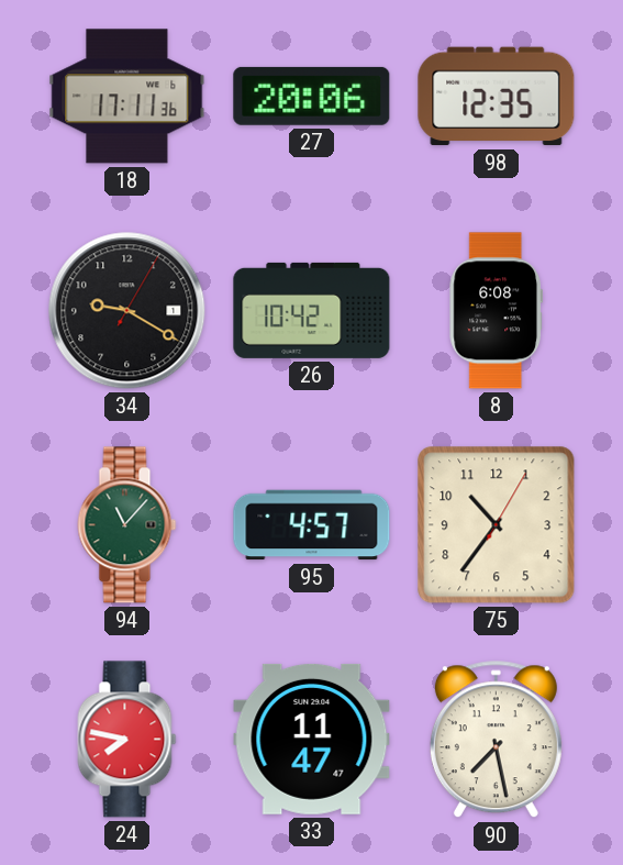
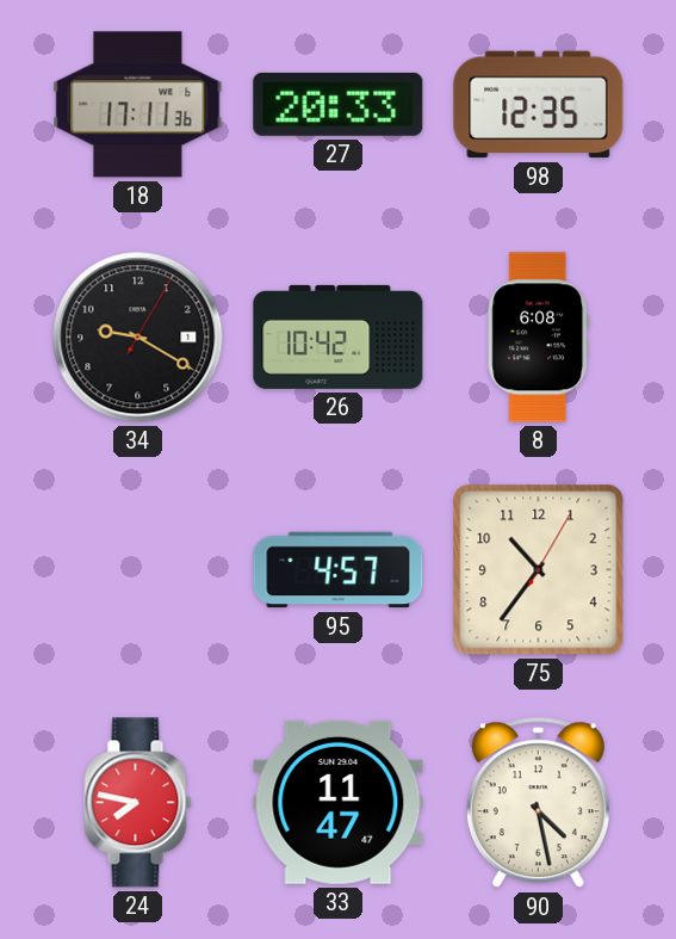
27: 20:06 -> 20:33 (339, 104)
94: 11:07 -> none (127, 525)
90: 7:28 -> 4:28 (538, 803)
